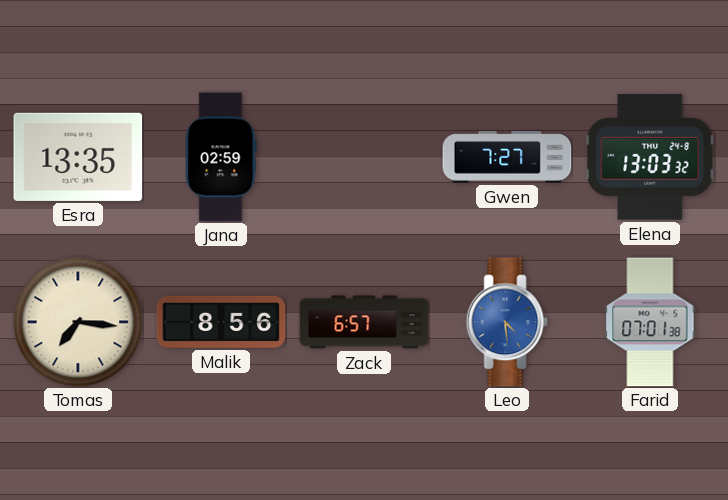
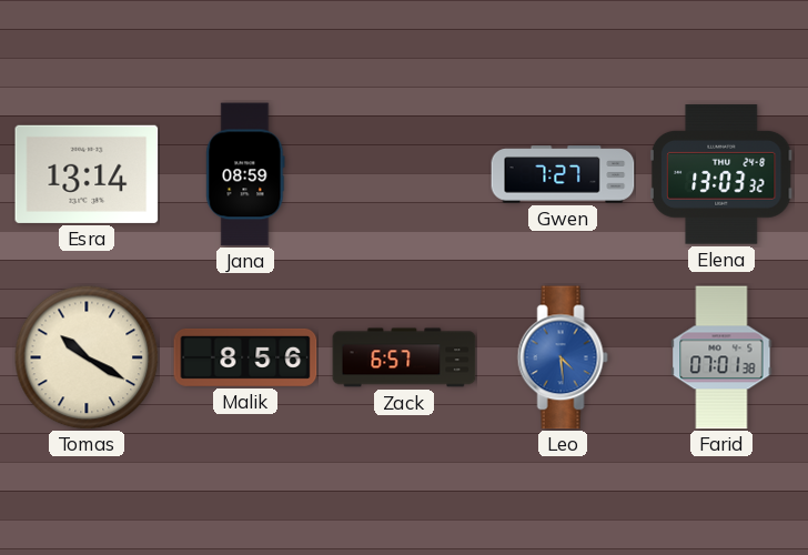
Esra: 13:35 -> 13:14 (87, 174)
Jana: 02:59 -> 08:59 (245, 174)
Tomas: 7:16 -> 10:20 (87, 357)
